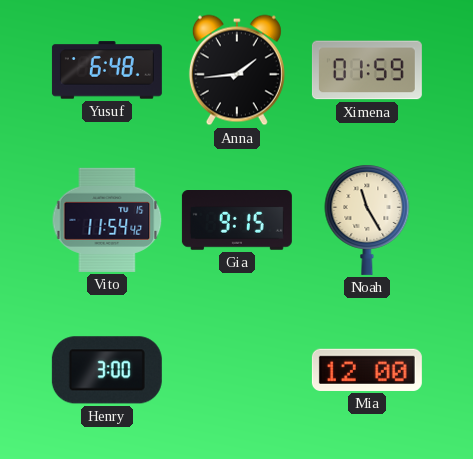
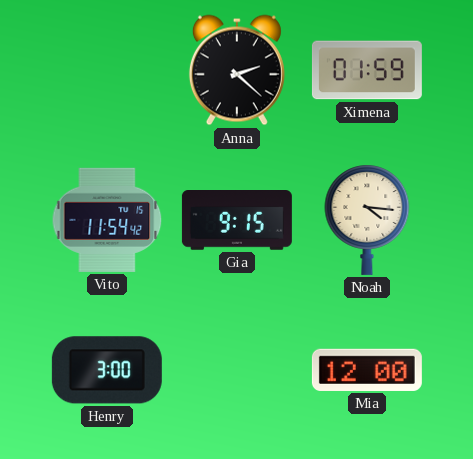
Yusuf: 6:48 -> none (107, 70)
Anna: 1:44 -> 2:22 (237, 70)
Noah: 11:25 -> 4:16 (367, 220)
